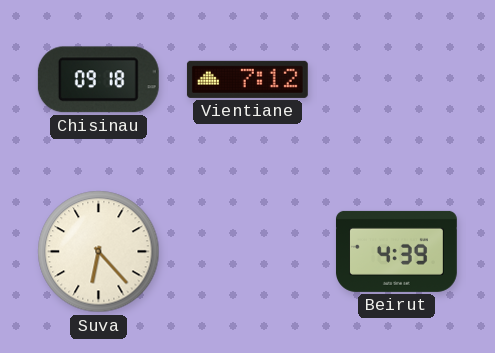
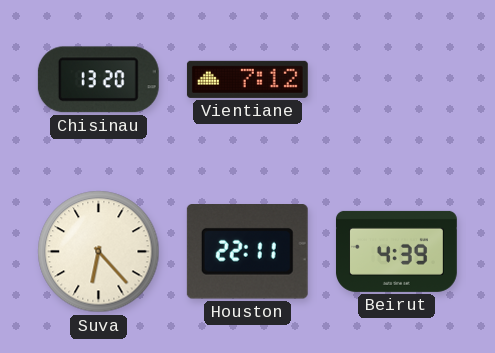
Chisinau: 09:18 -> 13:20 (98, 80)
Houston: none -> 22:11 (247, 252)
